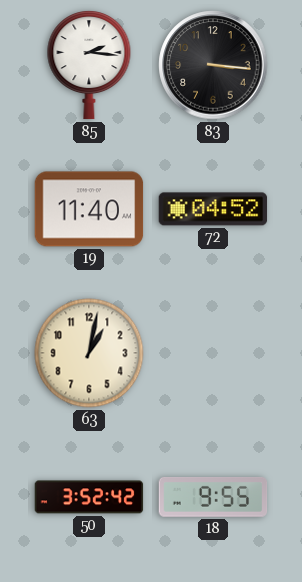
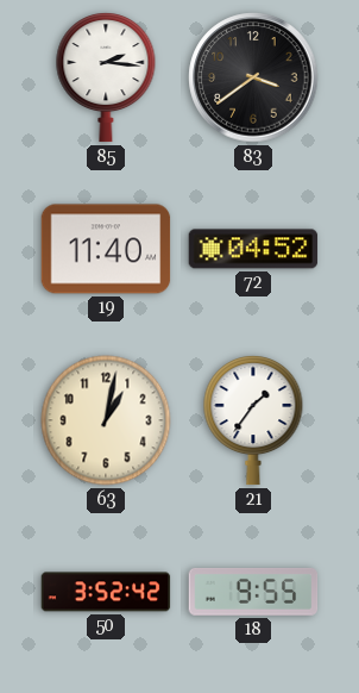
83: 3:16 -> 3:39 (253, 77)
21: none -> 1:36 (253, 420)
